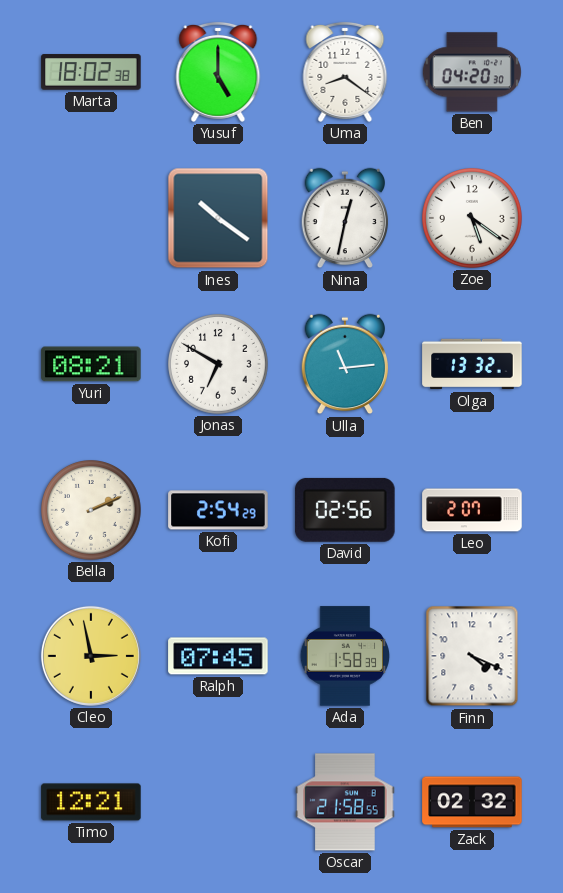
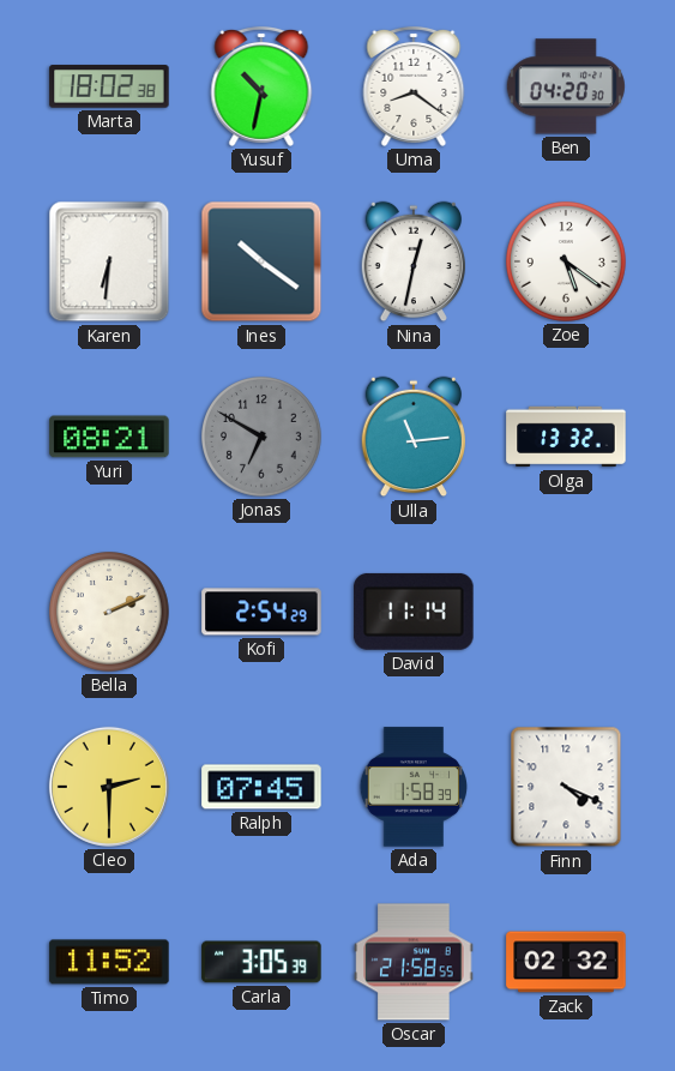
Yusuf: 5:00 -> 10:32 (261, 86)
Karen: none -> 6:31 (109, 261)
Jonas dial: white -> grey (263, 438)
David: 02:56 -> 11:14 (414, 612)
Leo: 2:07 -> none (472, 510)
Cleo: 2:58 -> 2:30 (109, 787)
Timo: 12:21 -> 11:52 (109, 962)
Carla: none -> 3:05 (261, 962)
